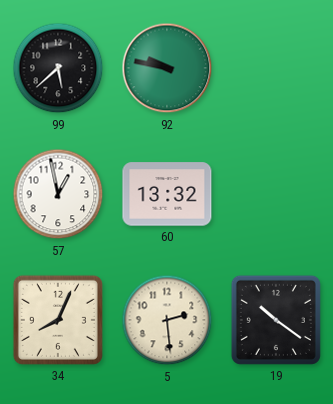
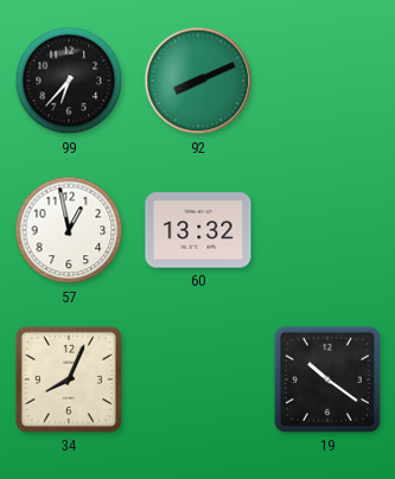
99: 5:38 -> 6:37 (69, 81)
92: 9:47 -> 8:11 (198, 81)
5: 2:29 -> none (167, 320)
